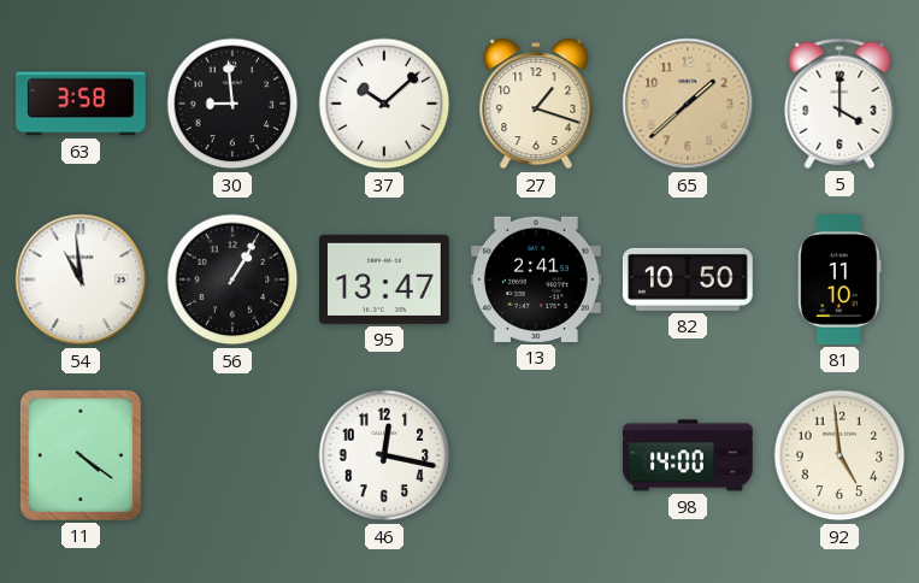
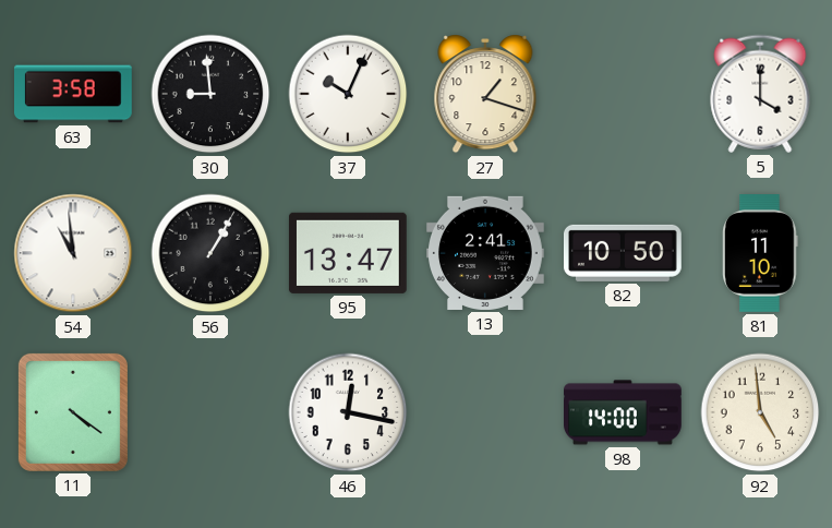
37: 10:08 -> 10:04 (348, 94)
65: 1:38 -> none (688, 104)
